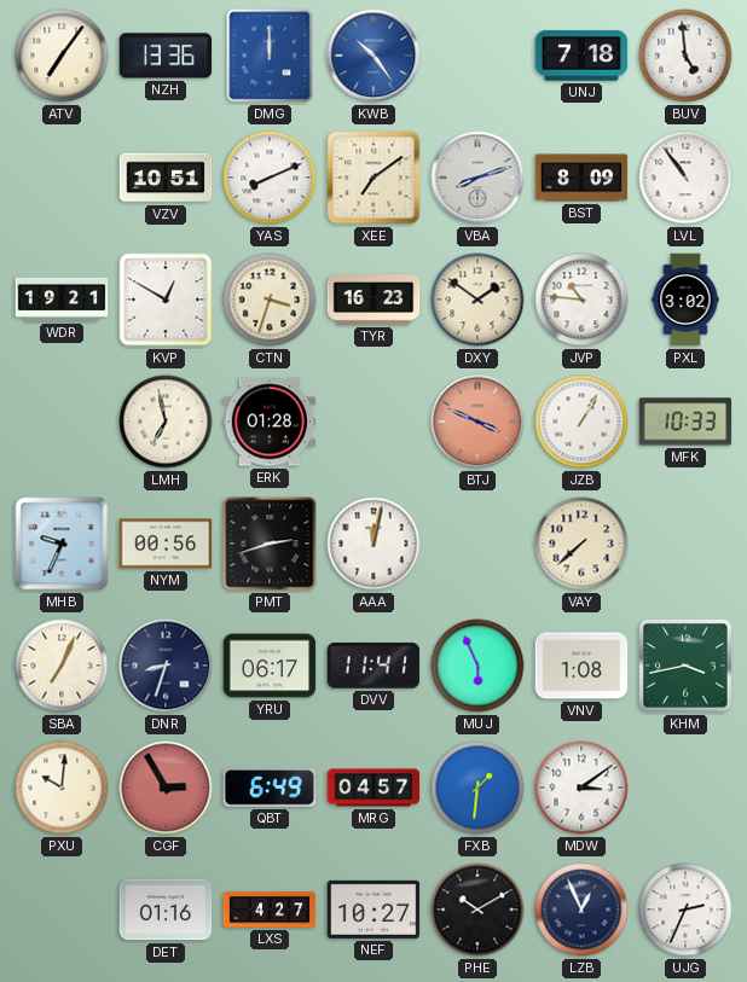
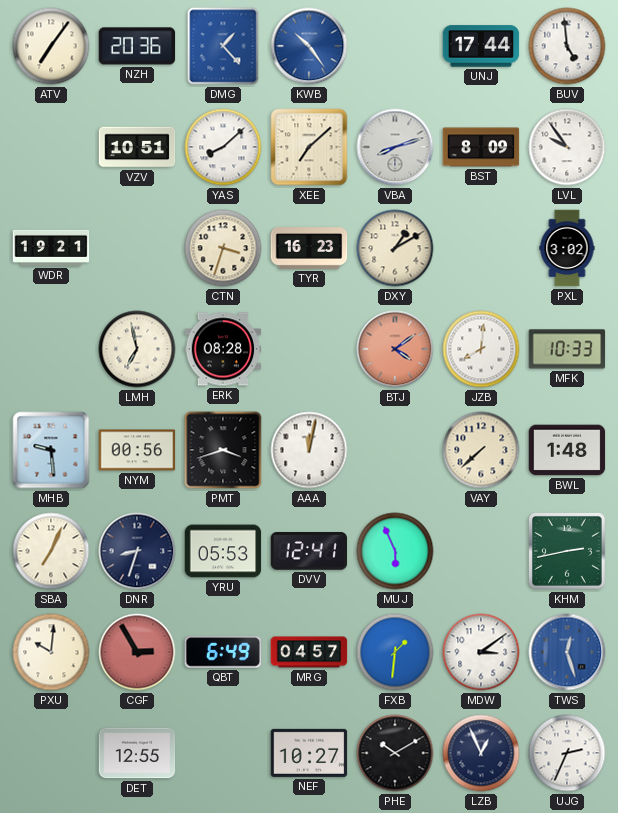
NZH: 13:36 -> 20:36 (137, 46)
DMG: 12:00 -> 1:23 (223, 46)
UNJ: 7:18 -> 17:44 (481, 46)
YAS: 8:11 -> 8:08 (223, 147)
XEE: 7:09 -> 7:08 (309, 147)
LVL: 10:54 -> 9:54 (567, 147)
KVP: 12:50 -> none (166, 300)
DXY: 1:51 -> 1:10 (395, 248)
JVP: 10:46 -> none (581, 300)
ERK: 01:28 -> 08:28 (223, 349)
BTJ: 3:49 -> 4:09 (395, 349)
JZB: 1:05 -> 8:01 (481, 349)
MHB: 9:34 -> 9:29 (51, 450)
PMT: 2:42 -> 3:42 (223, 450)
BWL: none -> 1:48 (567, 450)
YRU: 06:17 -> 05:53 (223, 551)
DVV: 11:41 -> 12:41 (309, 552)
VNV: 1:08 -> none (581, 666)
KHM: 3:43 -> 2:43 (568, 552)
TWS: none -> 12:27 (567, 652)
DET: 01:16 -> 12:55 (137, 753)
LXS: 4:27 -> none (270, 910)
